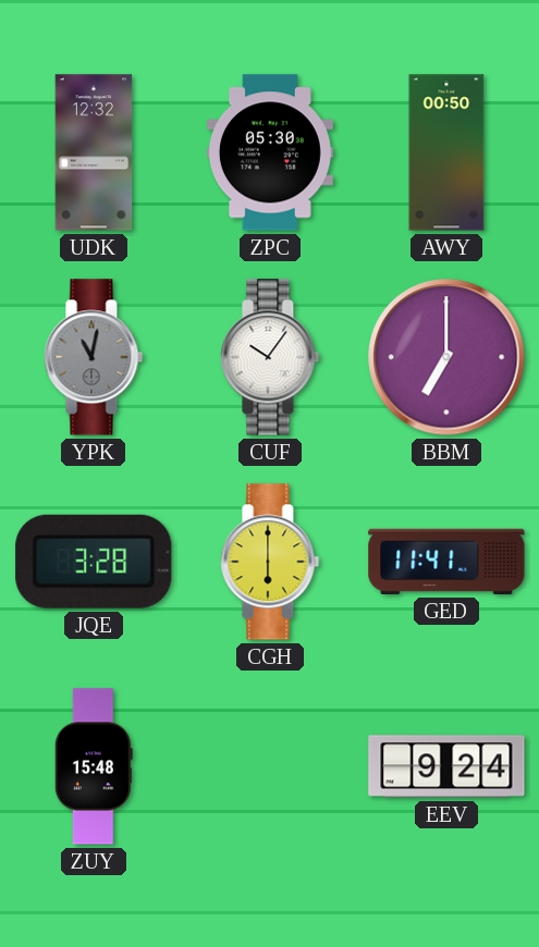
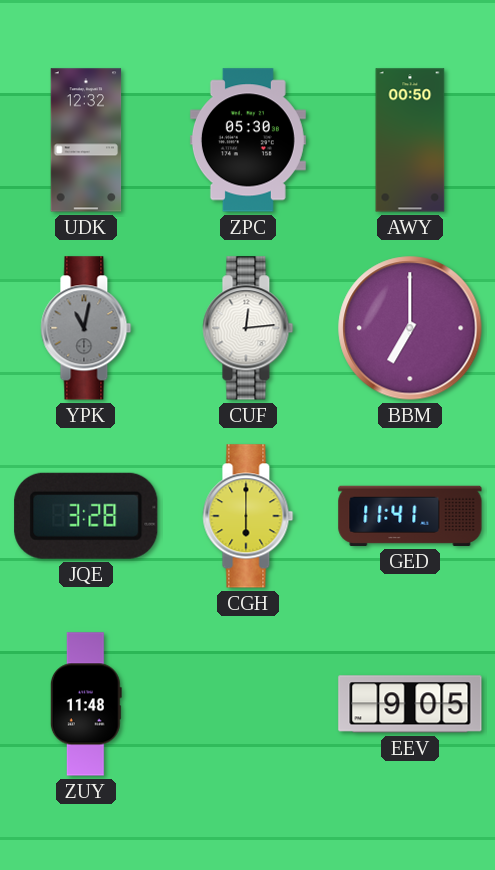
CUF: 10:06 -> 12:14 (248, 328)
ZUY: 15:48 -> 11:48 (86, 704)
EEV: 9:24 -> 9:05 (410, 704)
